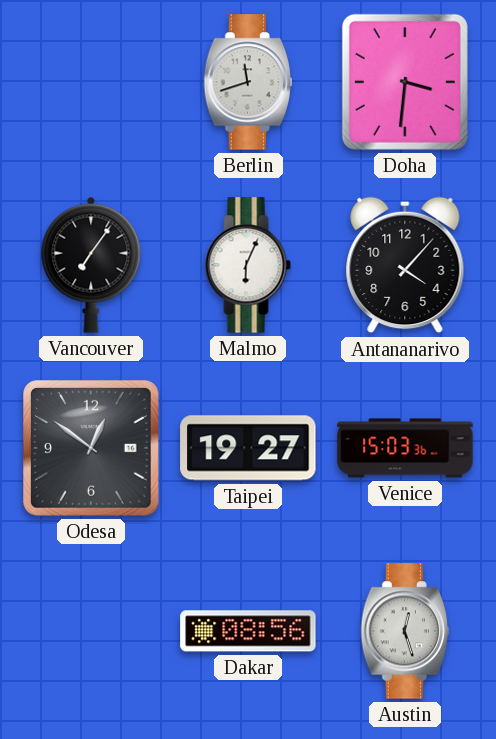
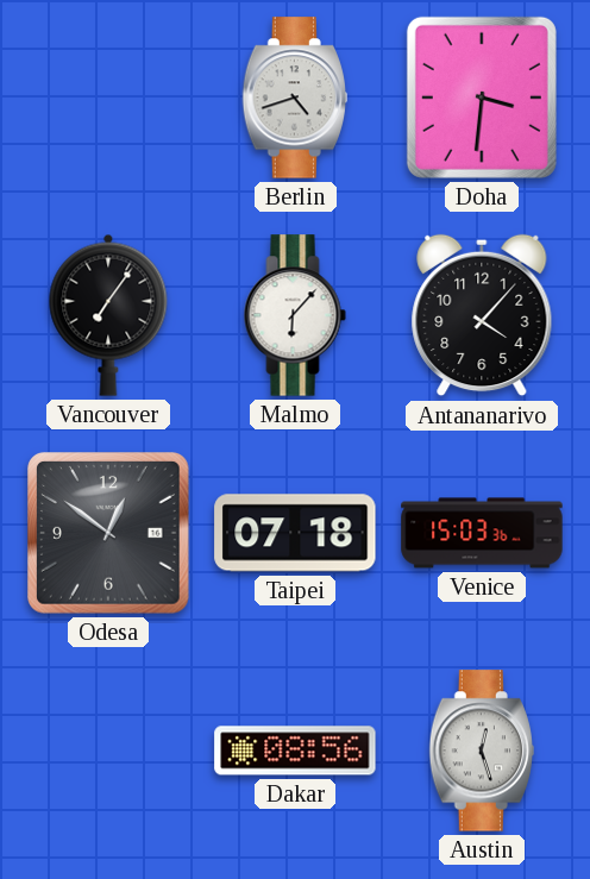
Berlin: 11:42 -> 4:42 (294, 98)
Malmo: 6:04 -> 6:07 (295, 315)
Taipei: 19:27 -> 07:18 (295, 533)
